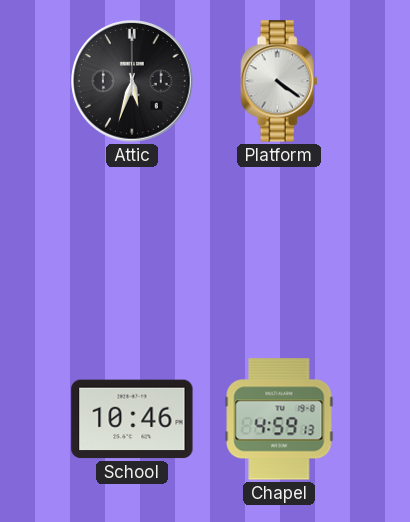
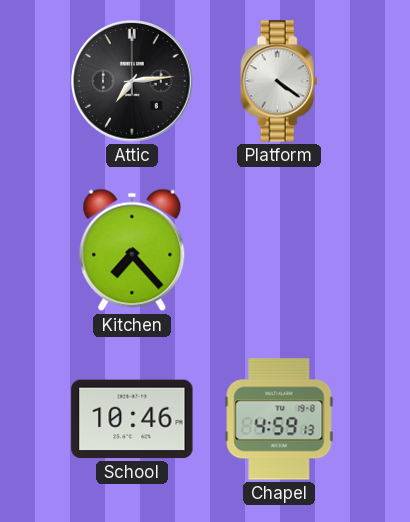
Attic: 5:33 -> 7:14 (132, 81)
Kitchen: none -> 7:23 (132, 250)
